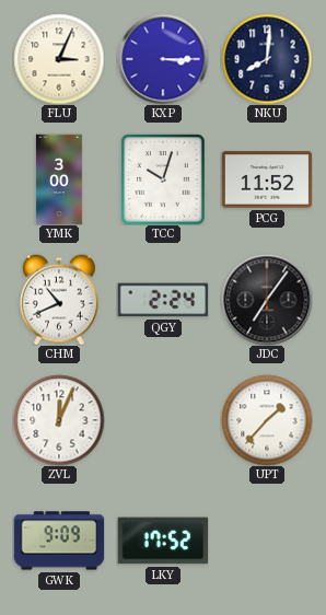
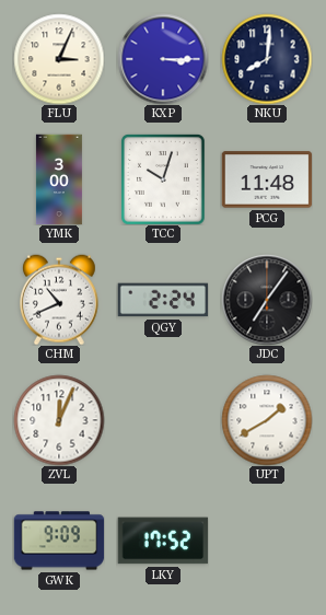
PCG: 11:52 -> 11:48 (267, 179)
UPT: 1:37 -> 1:40 (267, 420)
